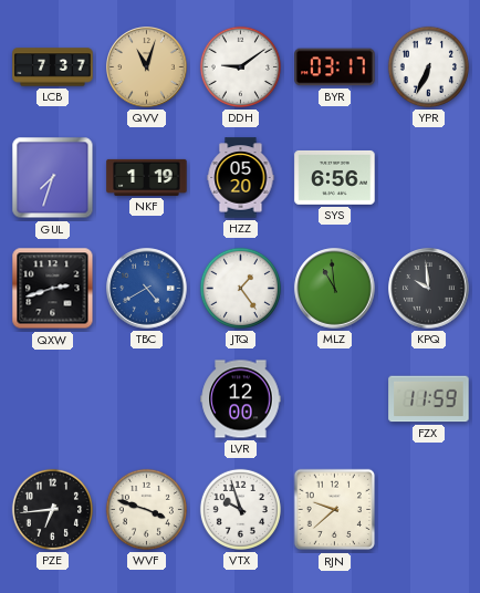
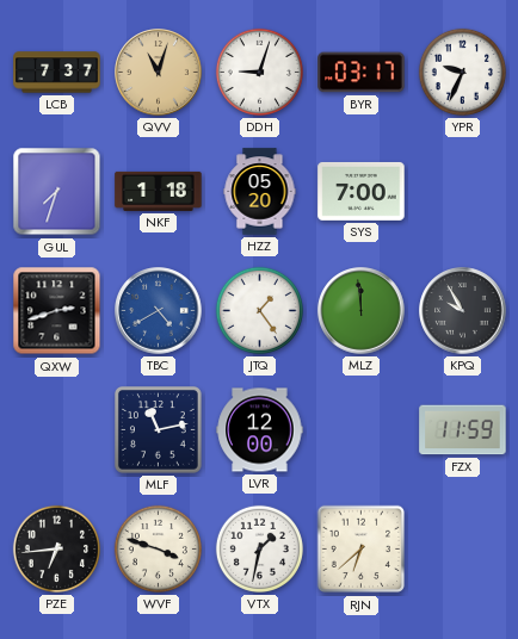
DDH: 9:09 -> 9:03 (259, 72)
YPR: 6:34 -> 9:34 (462, 72)
NKF: 1:19 -> 1:18 (159, 191)
SYS: 6:56 -> 7:00 (362, 191)
MLZ: 10:59 -> 11:59 (362, 311)
KPQ: 9:59 -> 9:55 (463, 311)
MLF: none -> 11:13 (159, 430)
VTX: 9:57 -> 1:32 (259, 548)
RJN: 9:38 -> 6:38 (362, 550)
